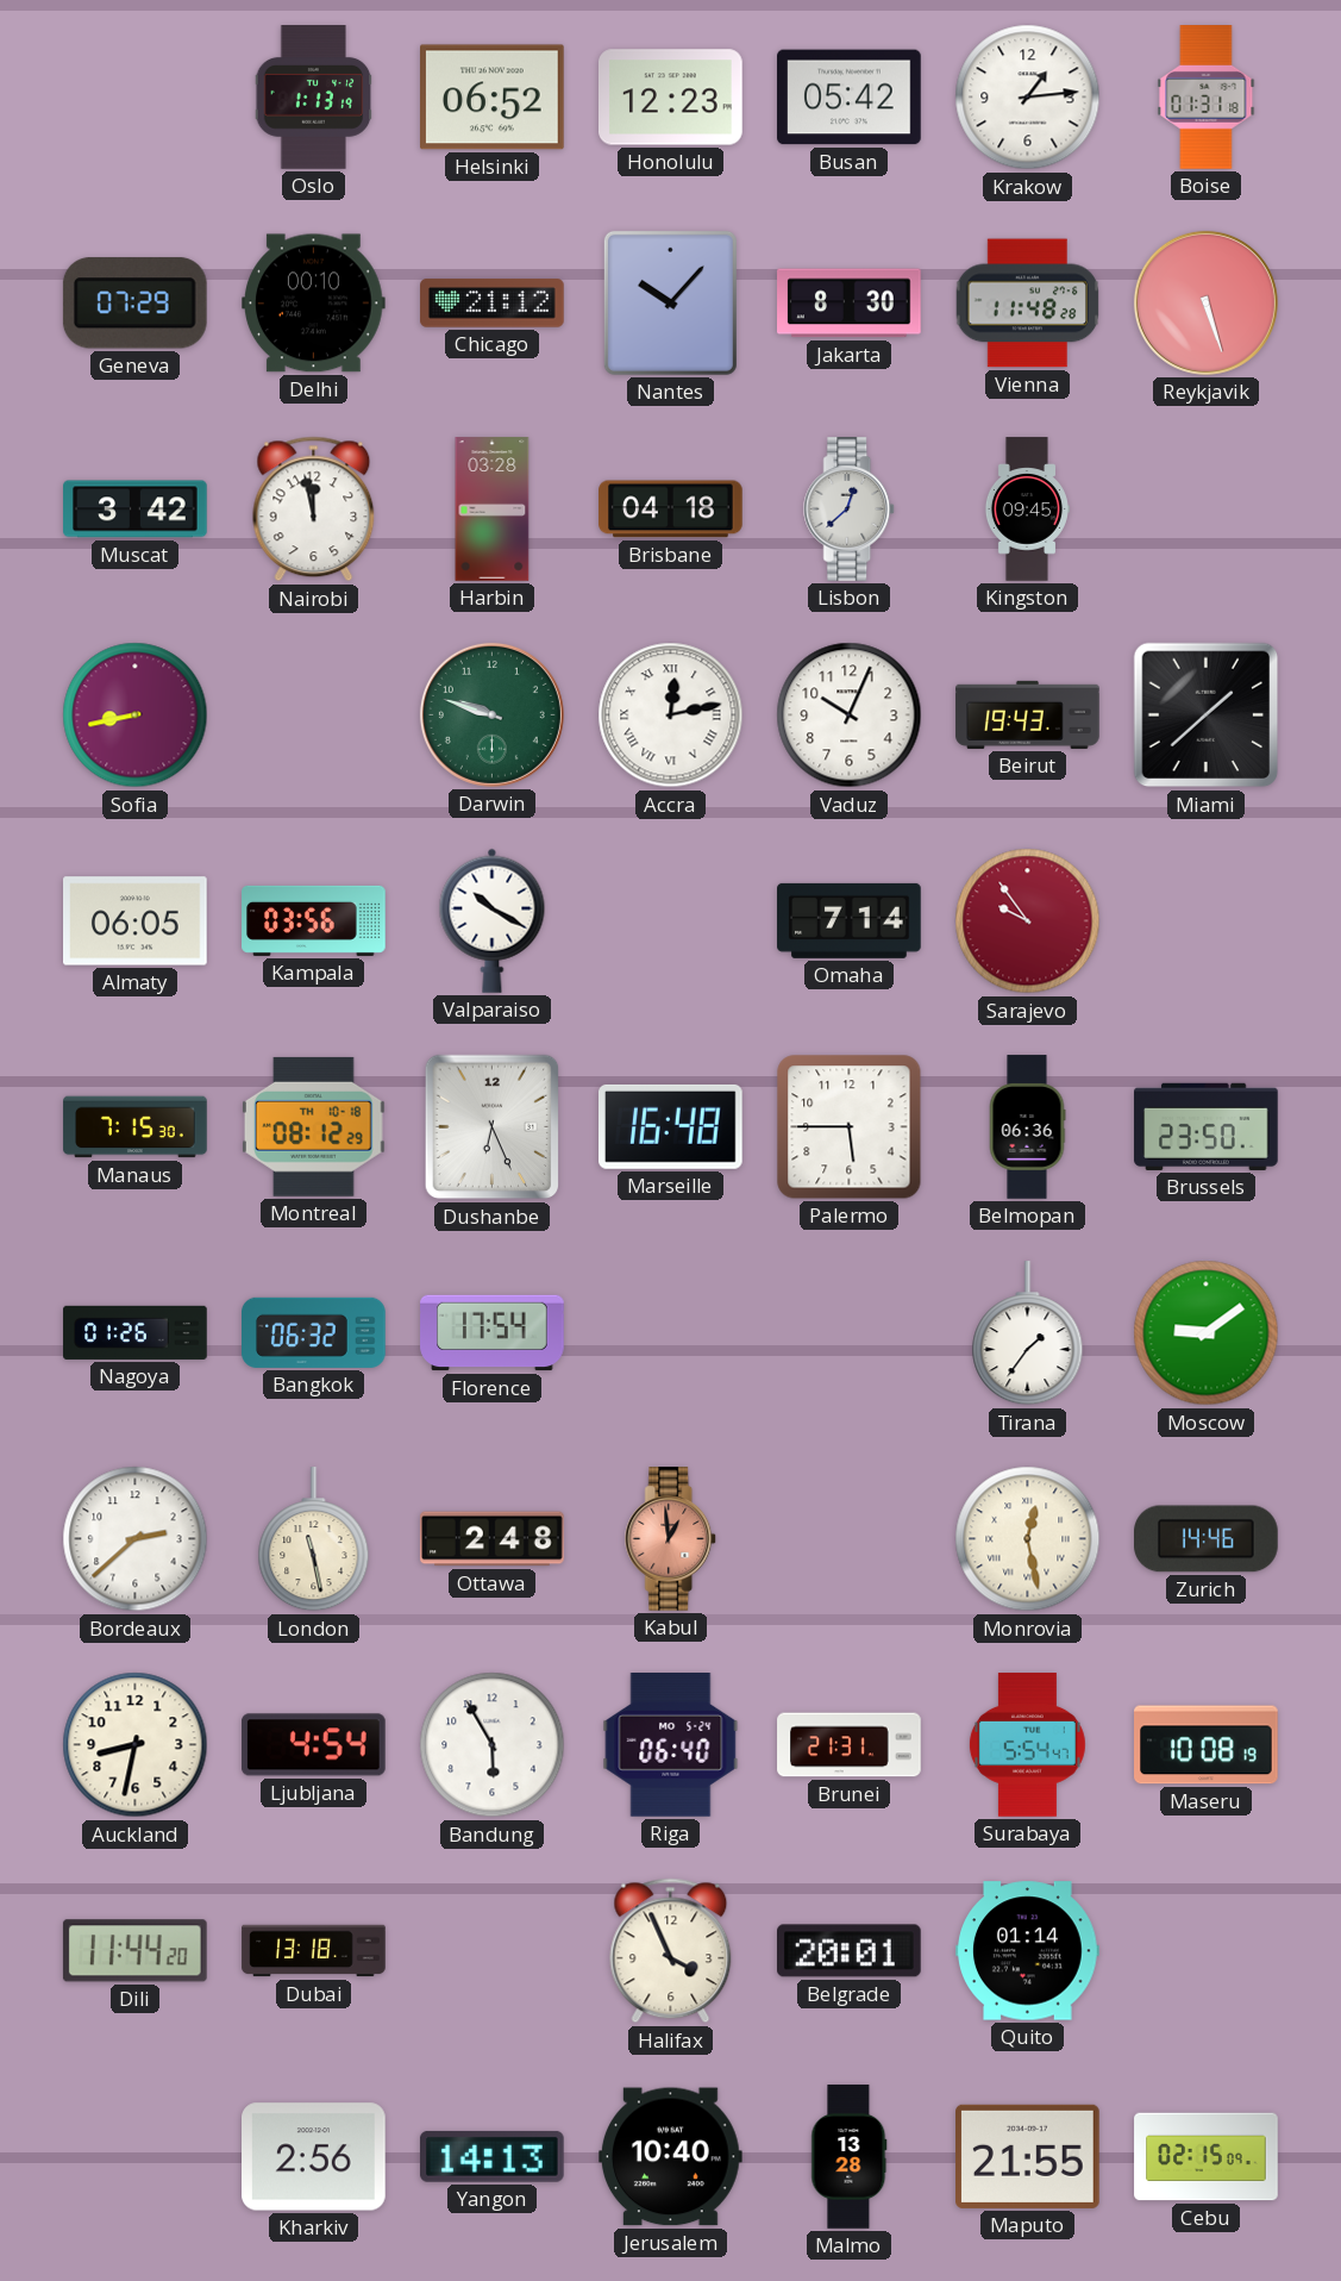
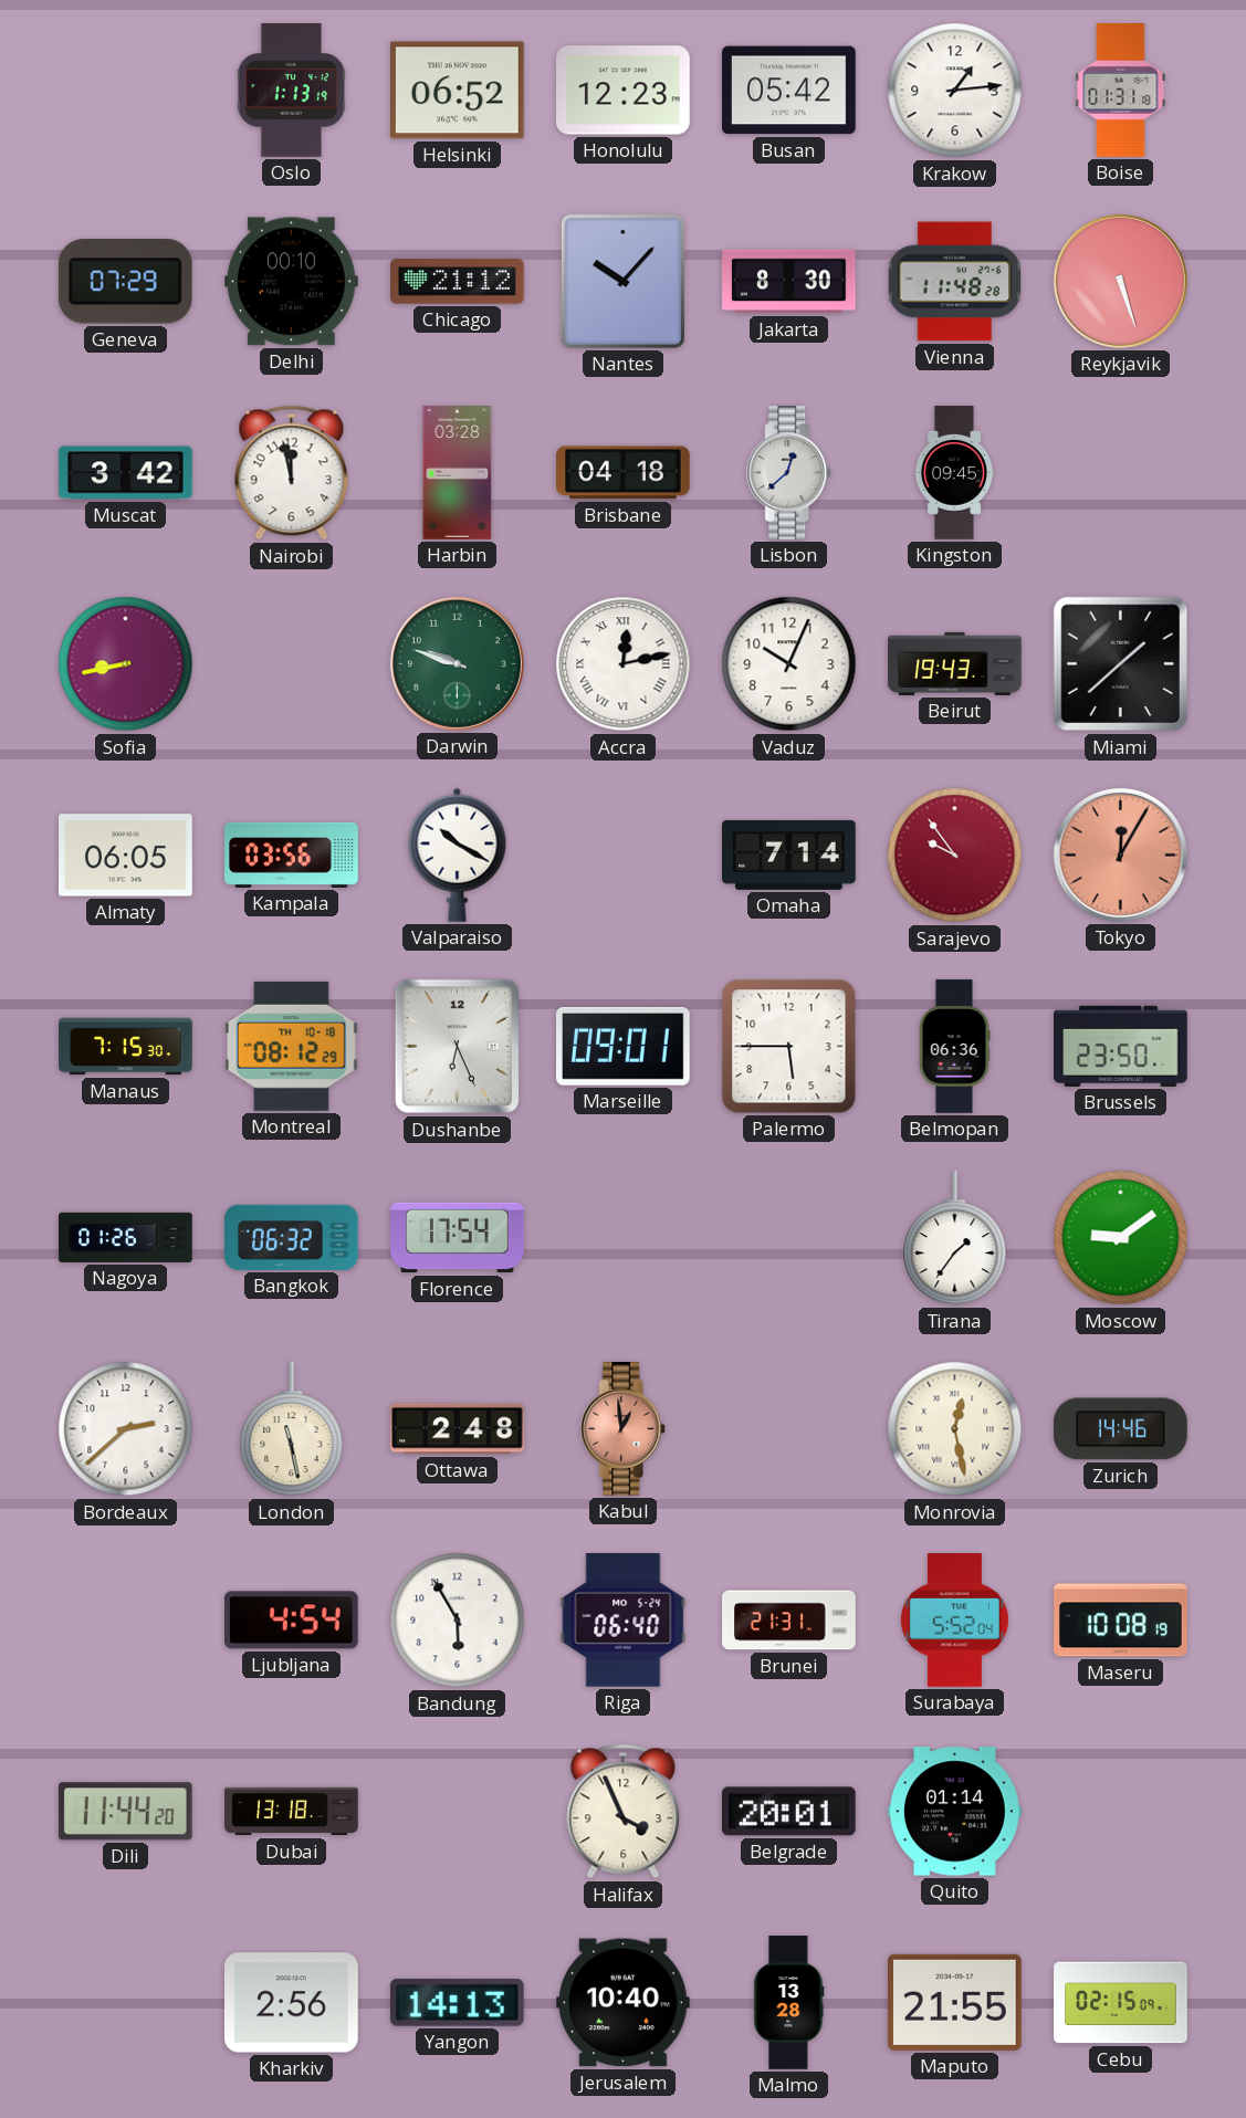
Tokyo: none -> 12:05 (1120, 854)
Marseille: 16:48 -> 09:01 (624, 1046)
Auckland: 8:32 -> none (136, 1745)
Surabaya: 5:54 -> 5:52 (954, 1621)
